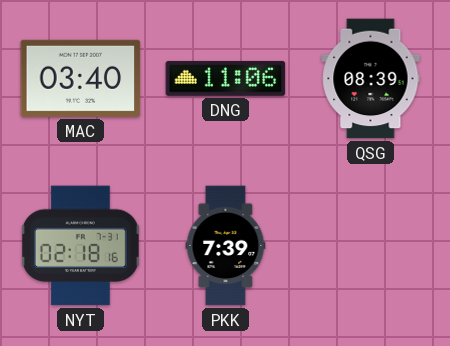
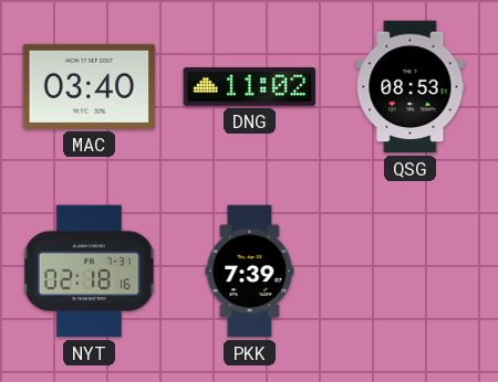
DNG: 11:06 -> 11:02 (250, 86)
QSG: 08:39 -> 08:53 (411, 87)
